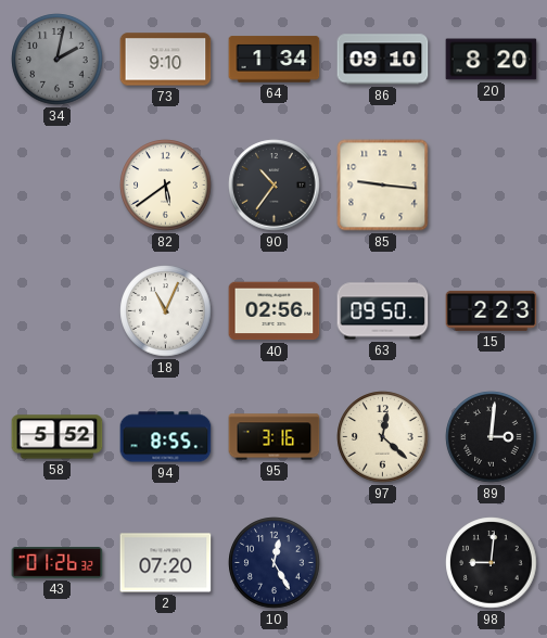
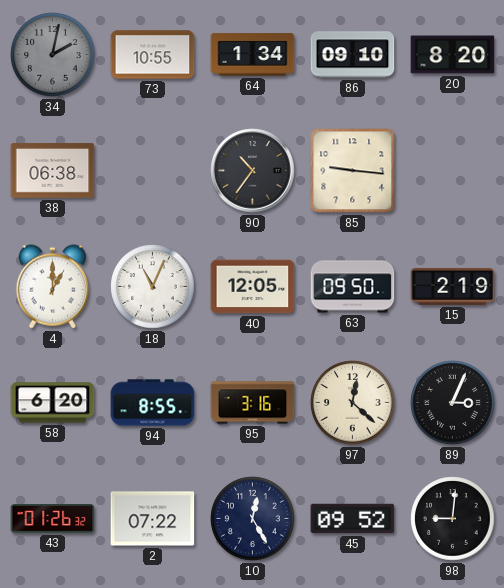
73: 9:10 -> 10:55 (153, 55)
38: none -> 06:38 (53, 171)
82: 5:39 -> none (166, 186)
4: none -> 1:00 (53, 287)
40: 02:56 -> 12:05 (253, 287)
15: 2:23 -> 2:19 (453, 286)
58: 5:52 -> 6:20 (53, 403)
89: 3:01 -> 3:04 (453, 403)
2: 07:20 -> 07:22 (153, 519)
45: none -> 09:52 (353, 519)
